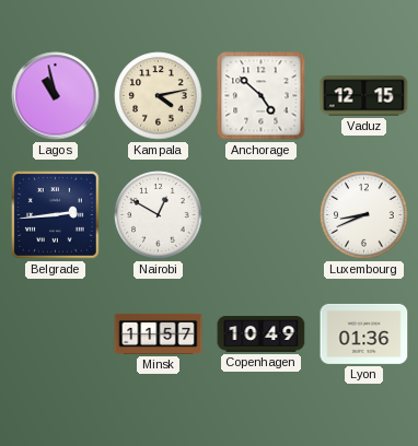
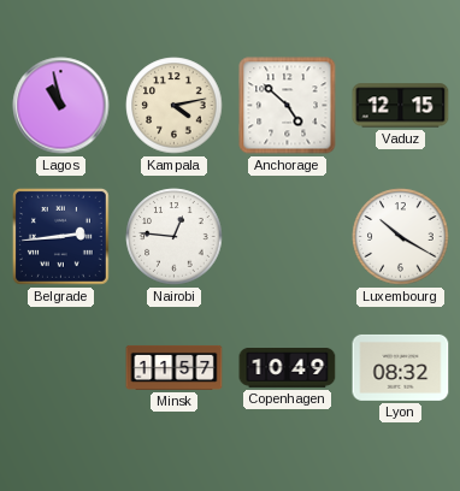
Nairobi: 12:50 -> 12:46 (175, 237)
Luxembourg: 8:41 -> 10:20 (401, 237)
Lyon: 01:36 -> 08:32 (401, 367)
